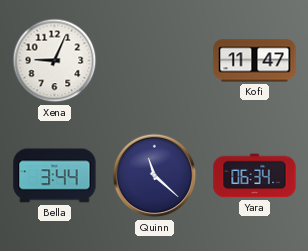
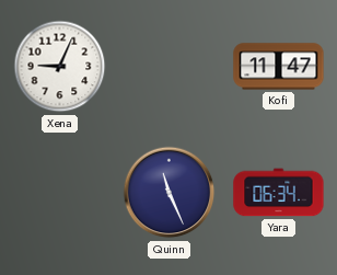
Bella: 3:44 -> none (55, 176)
Quinn: 11:22 -> 11:26 (170, 193)
